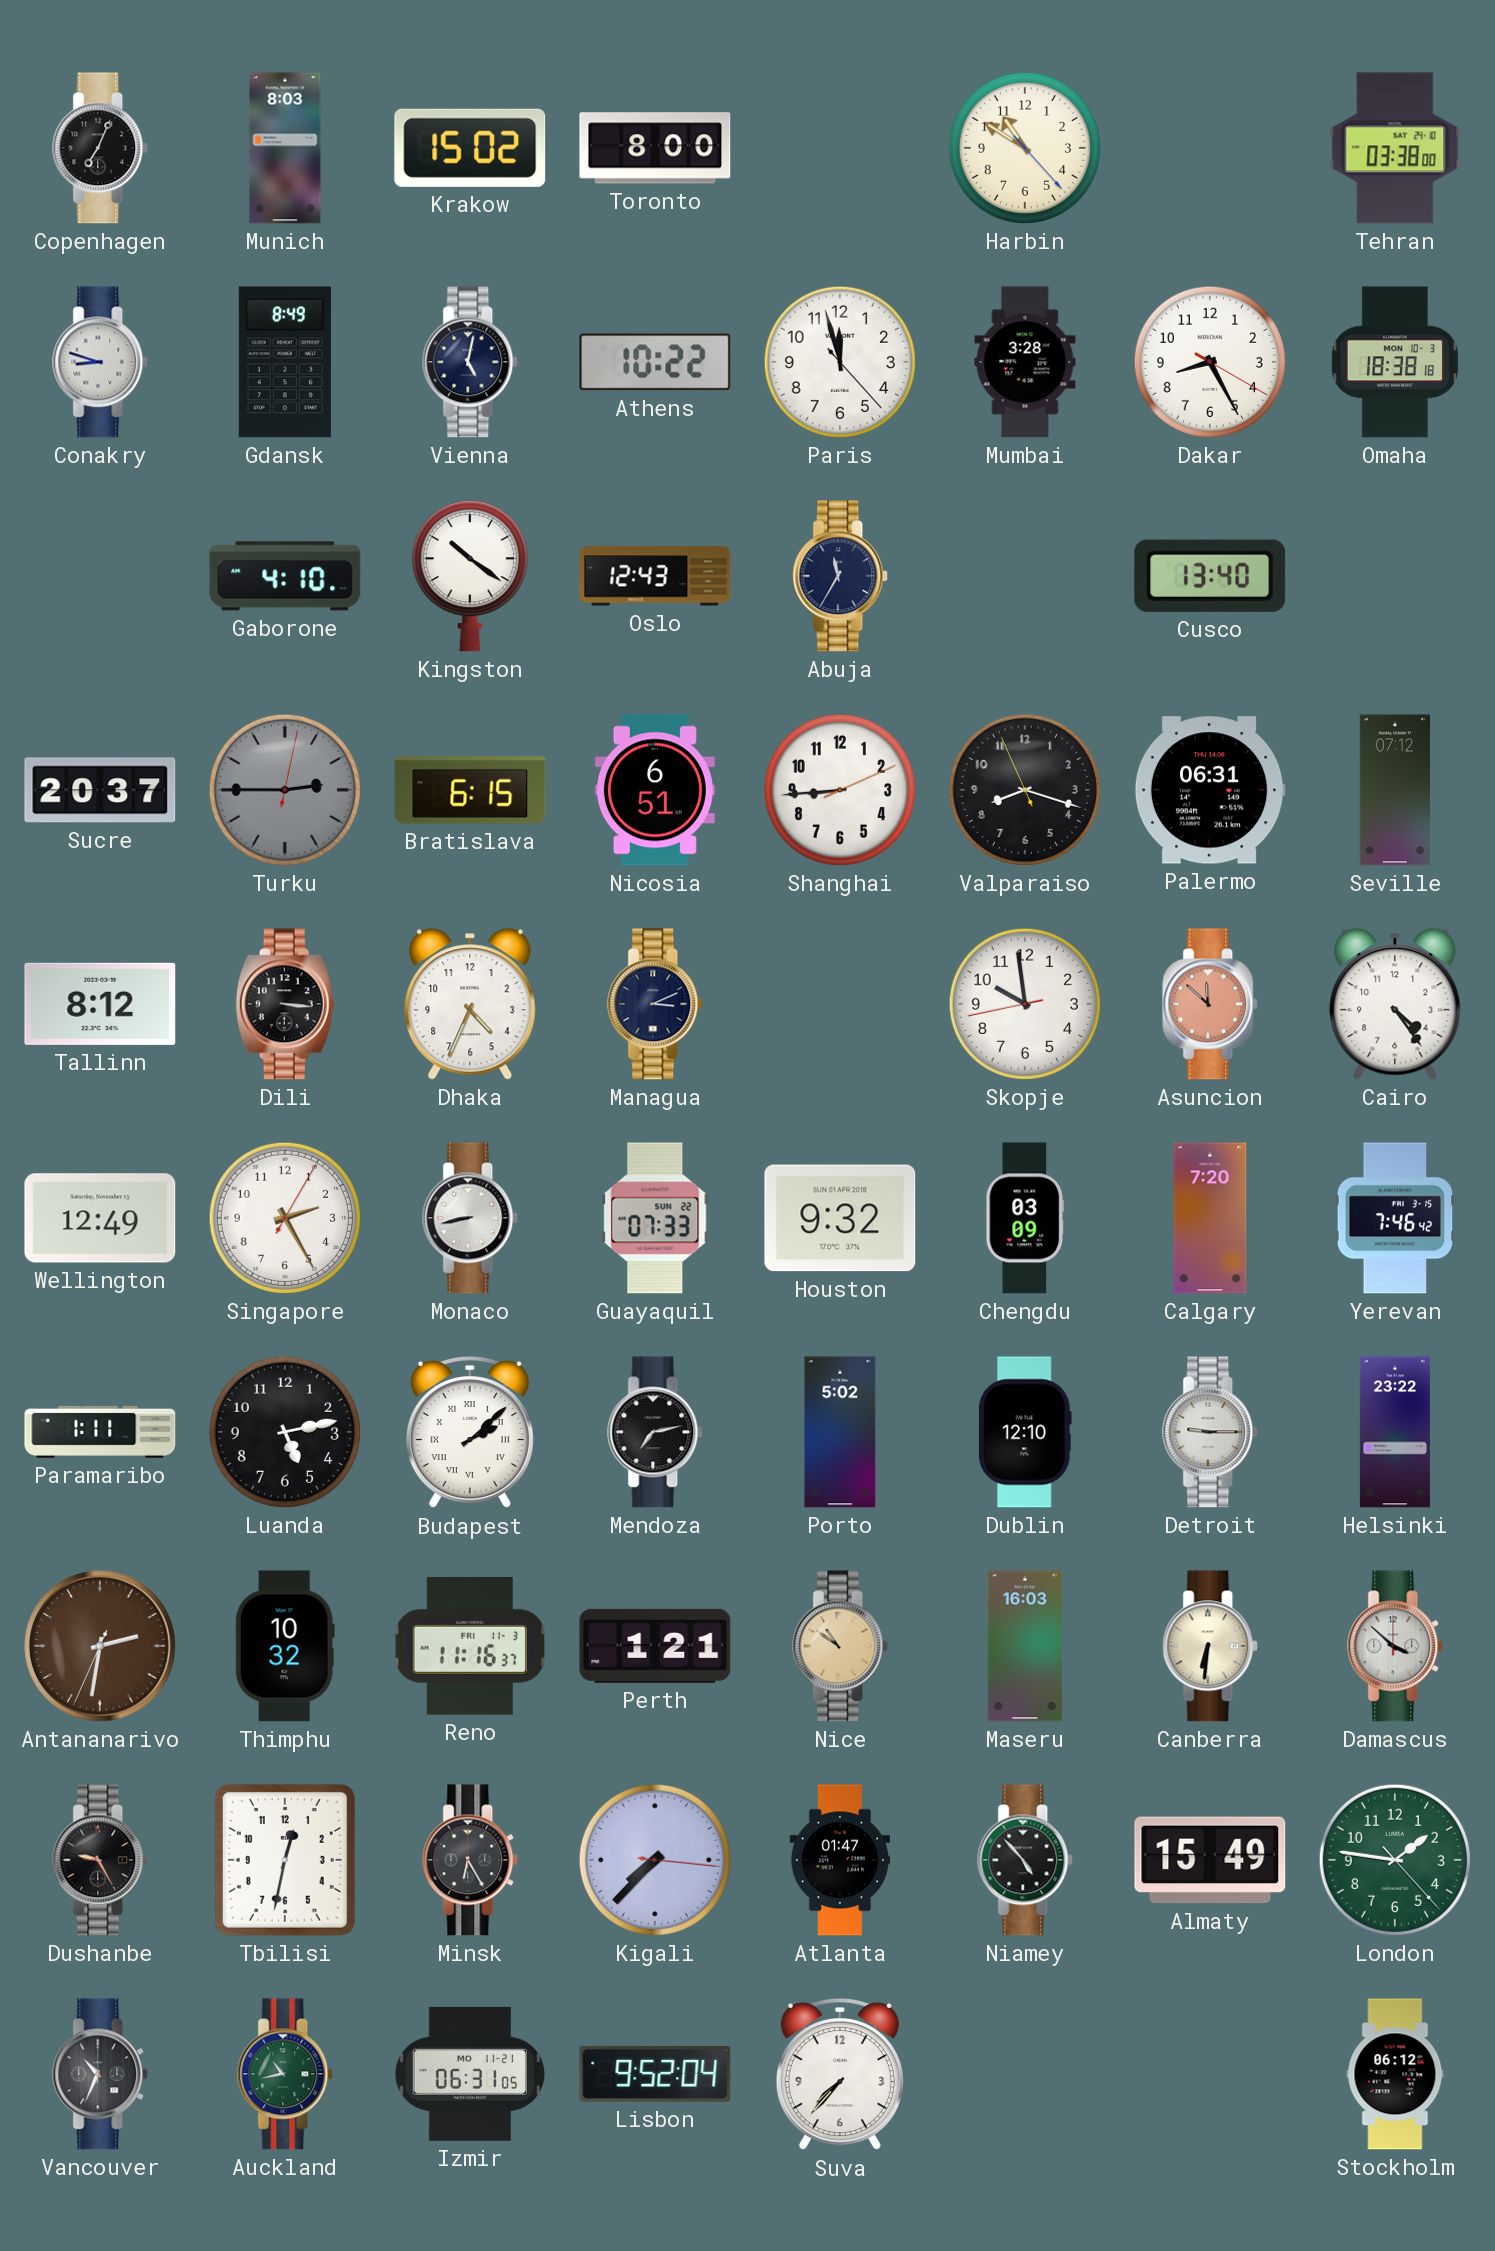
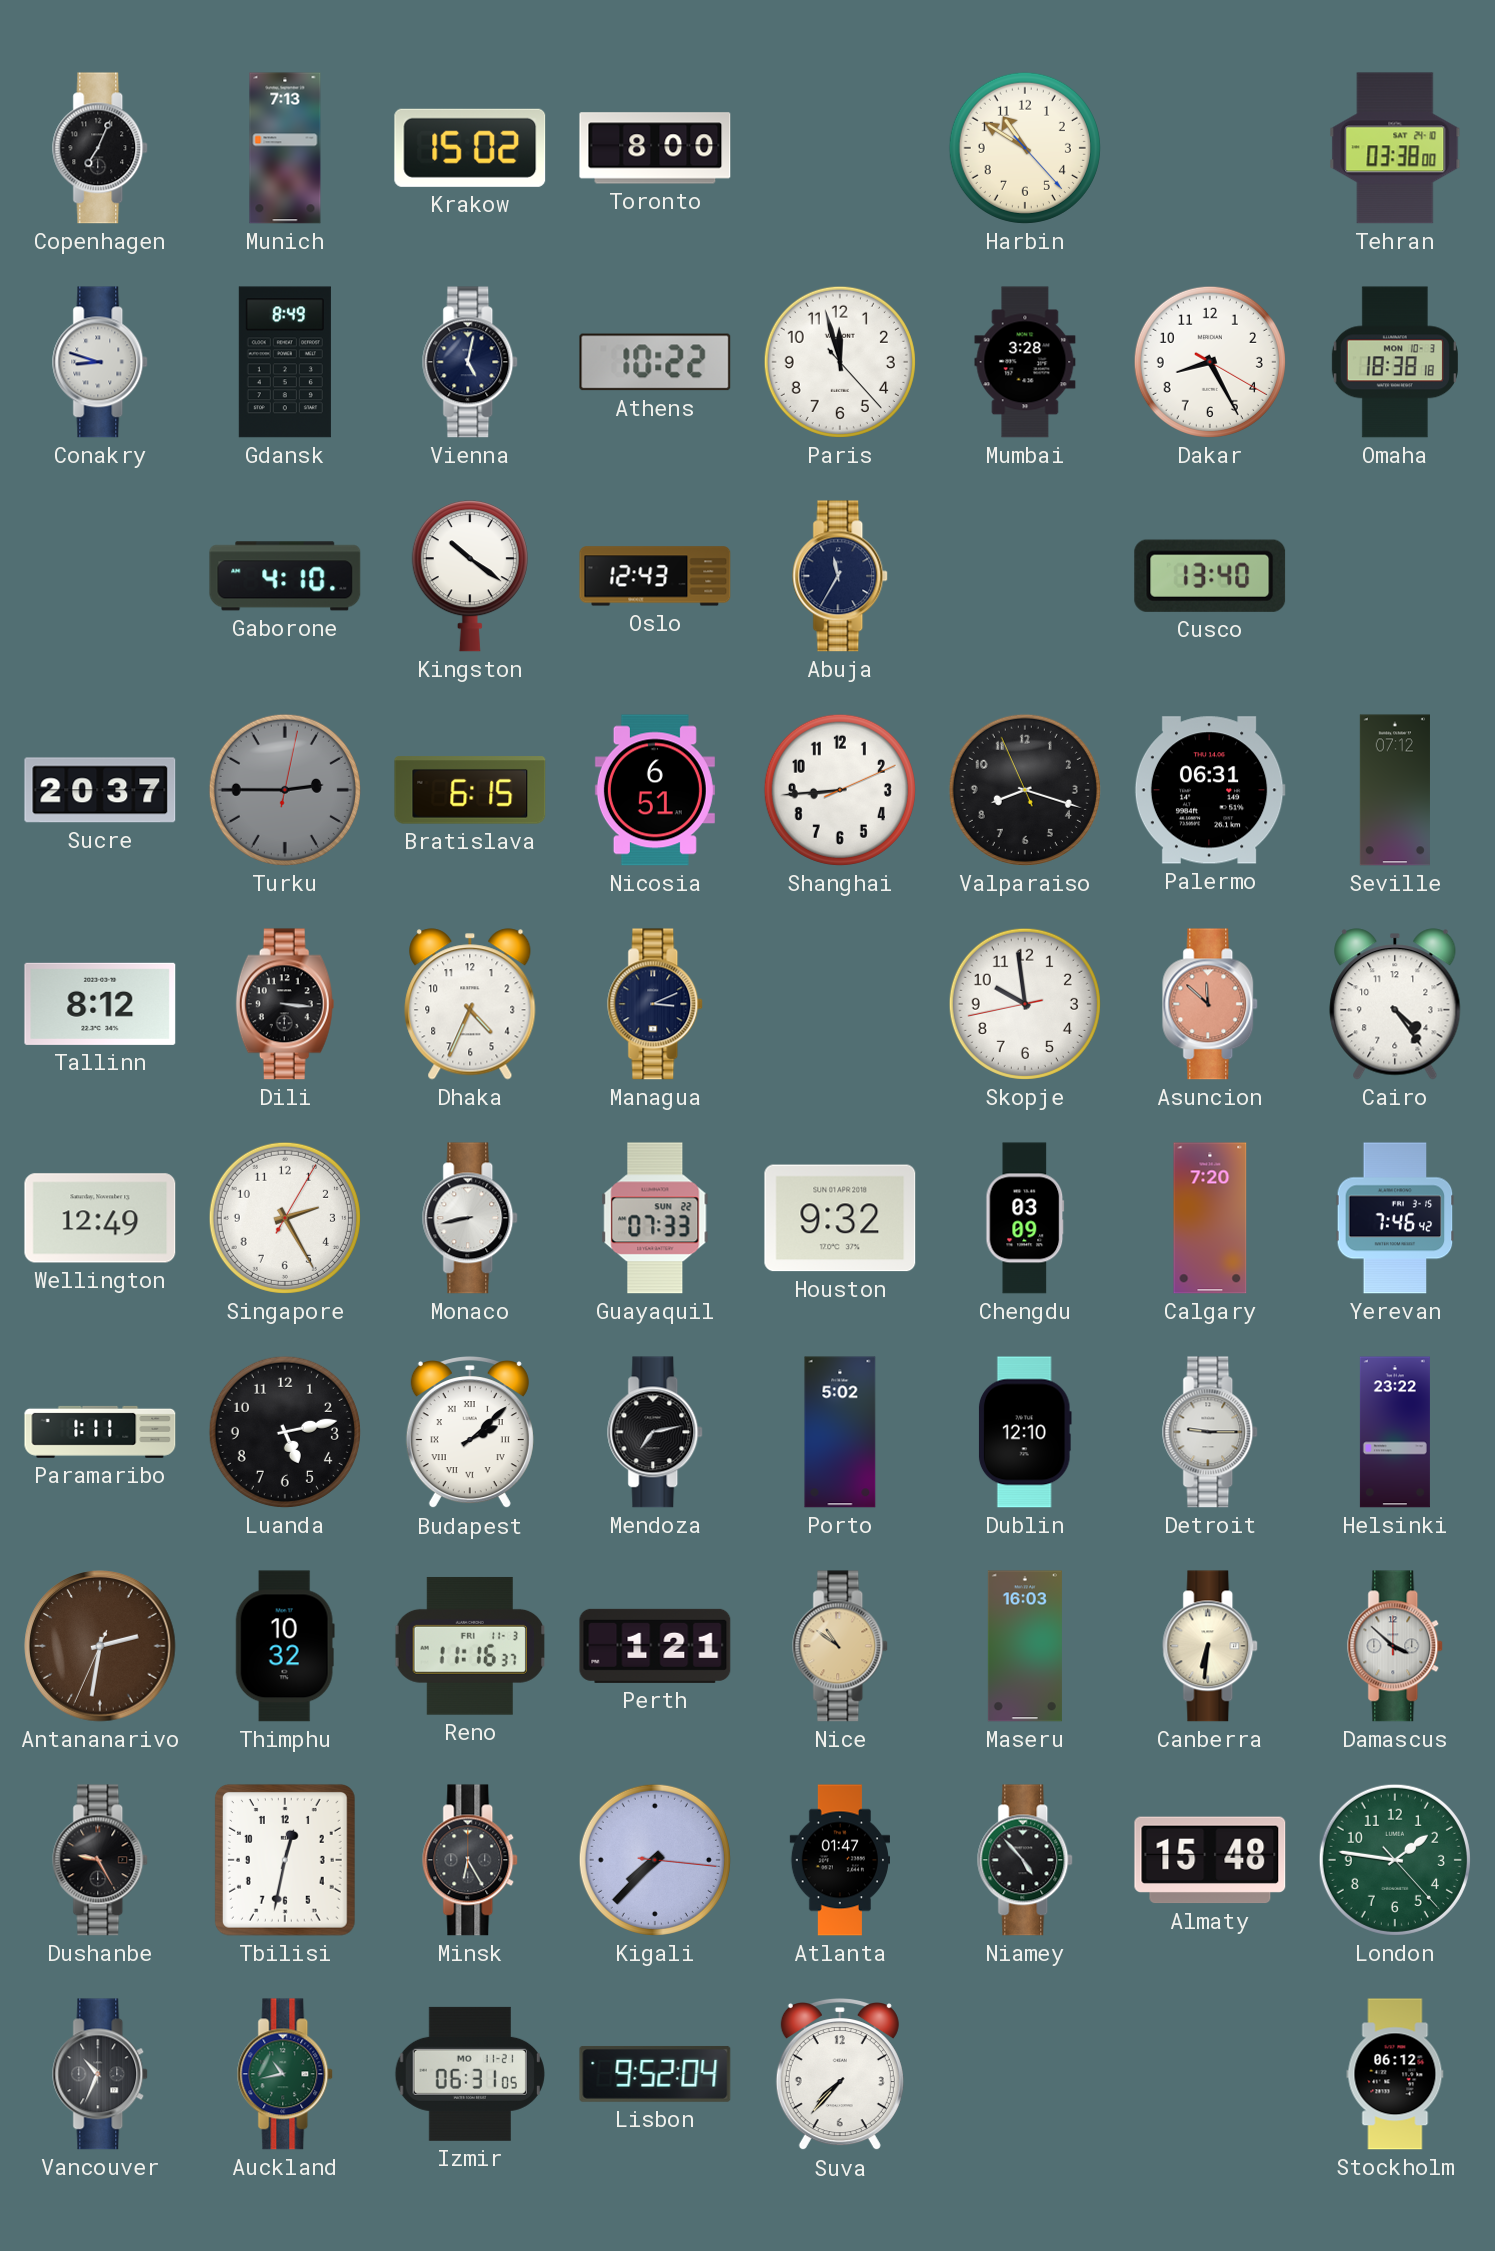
Munich: 8:03 -> 7:13 (285, 148)
Almaty: 15:49 -> 15:48 (1210, 1860)
